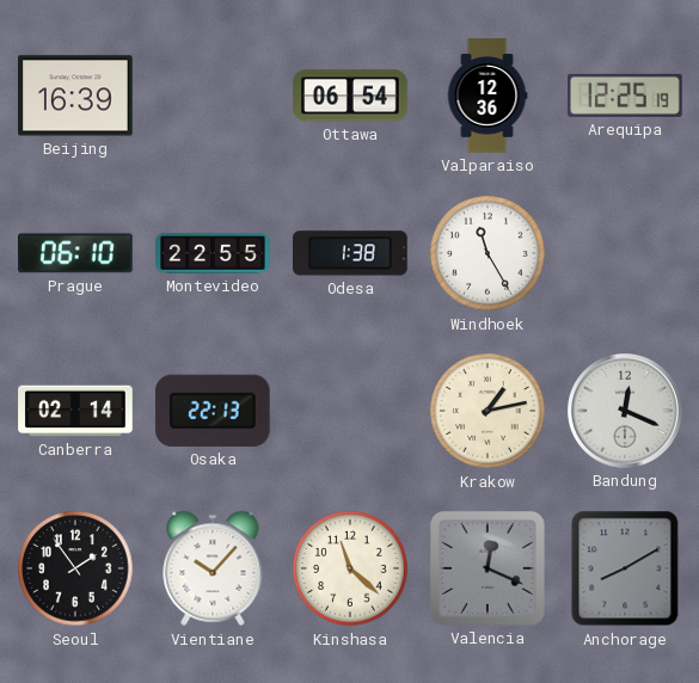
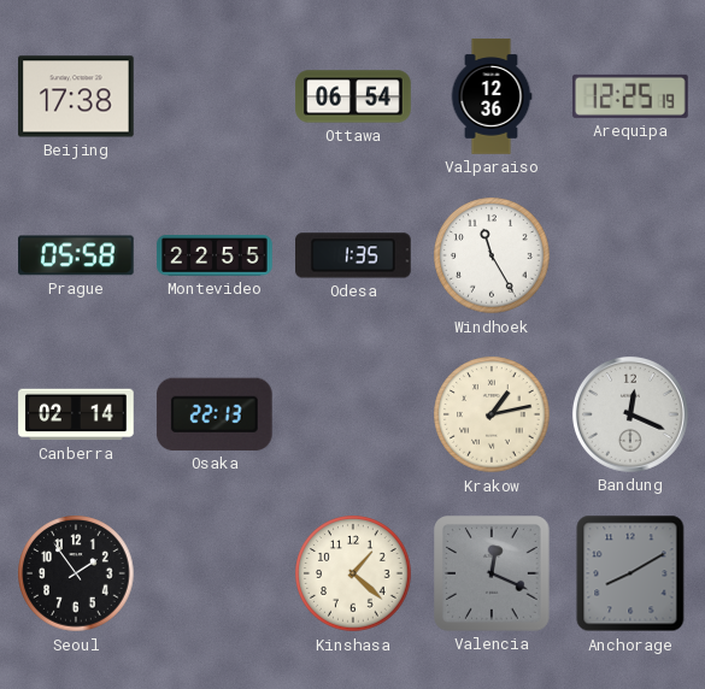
Beijing: 16:39 -> 17:38 (76, 96)
Prague: 06:10 -> 05:58 (77, 255)
Odesa: 1:38 -> 1:35 (353, 255)
Vientiane: 10:07 -> none (213, 568)
Kinshasa: 11:22 -> 1:22 (353, 573)
